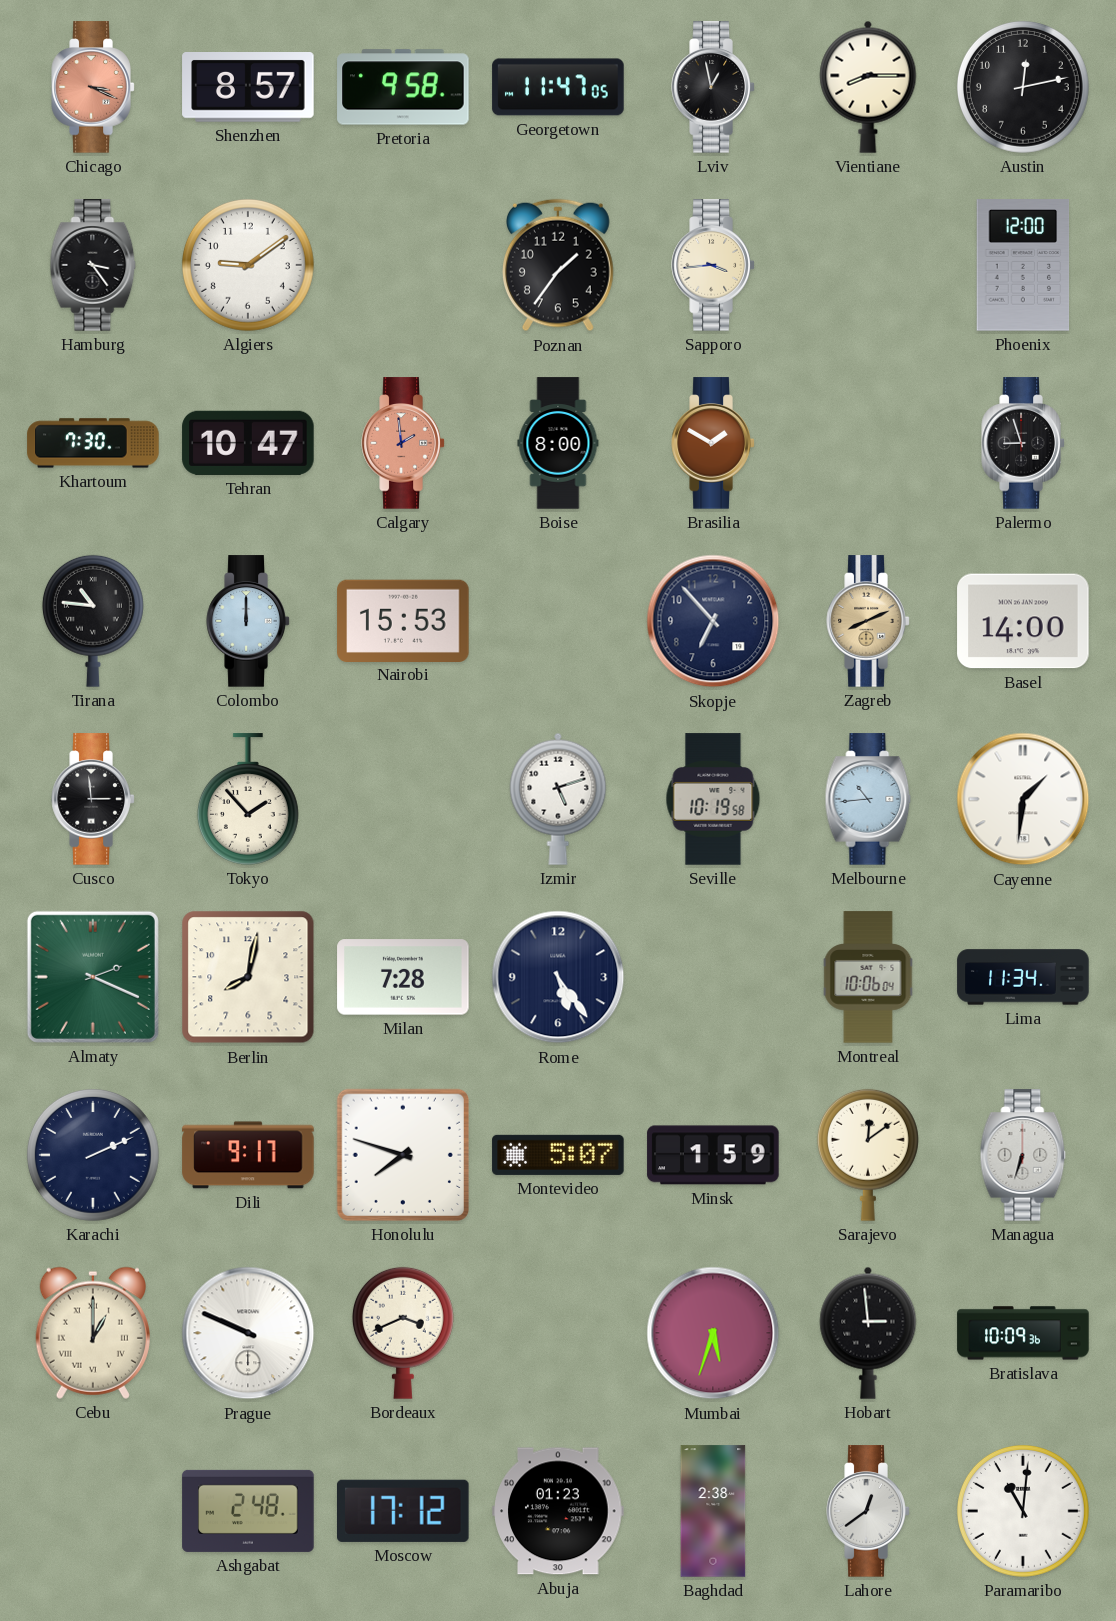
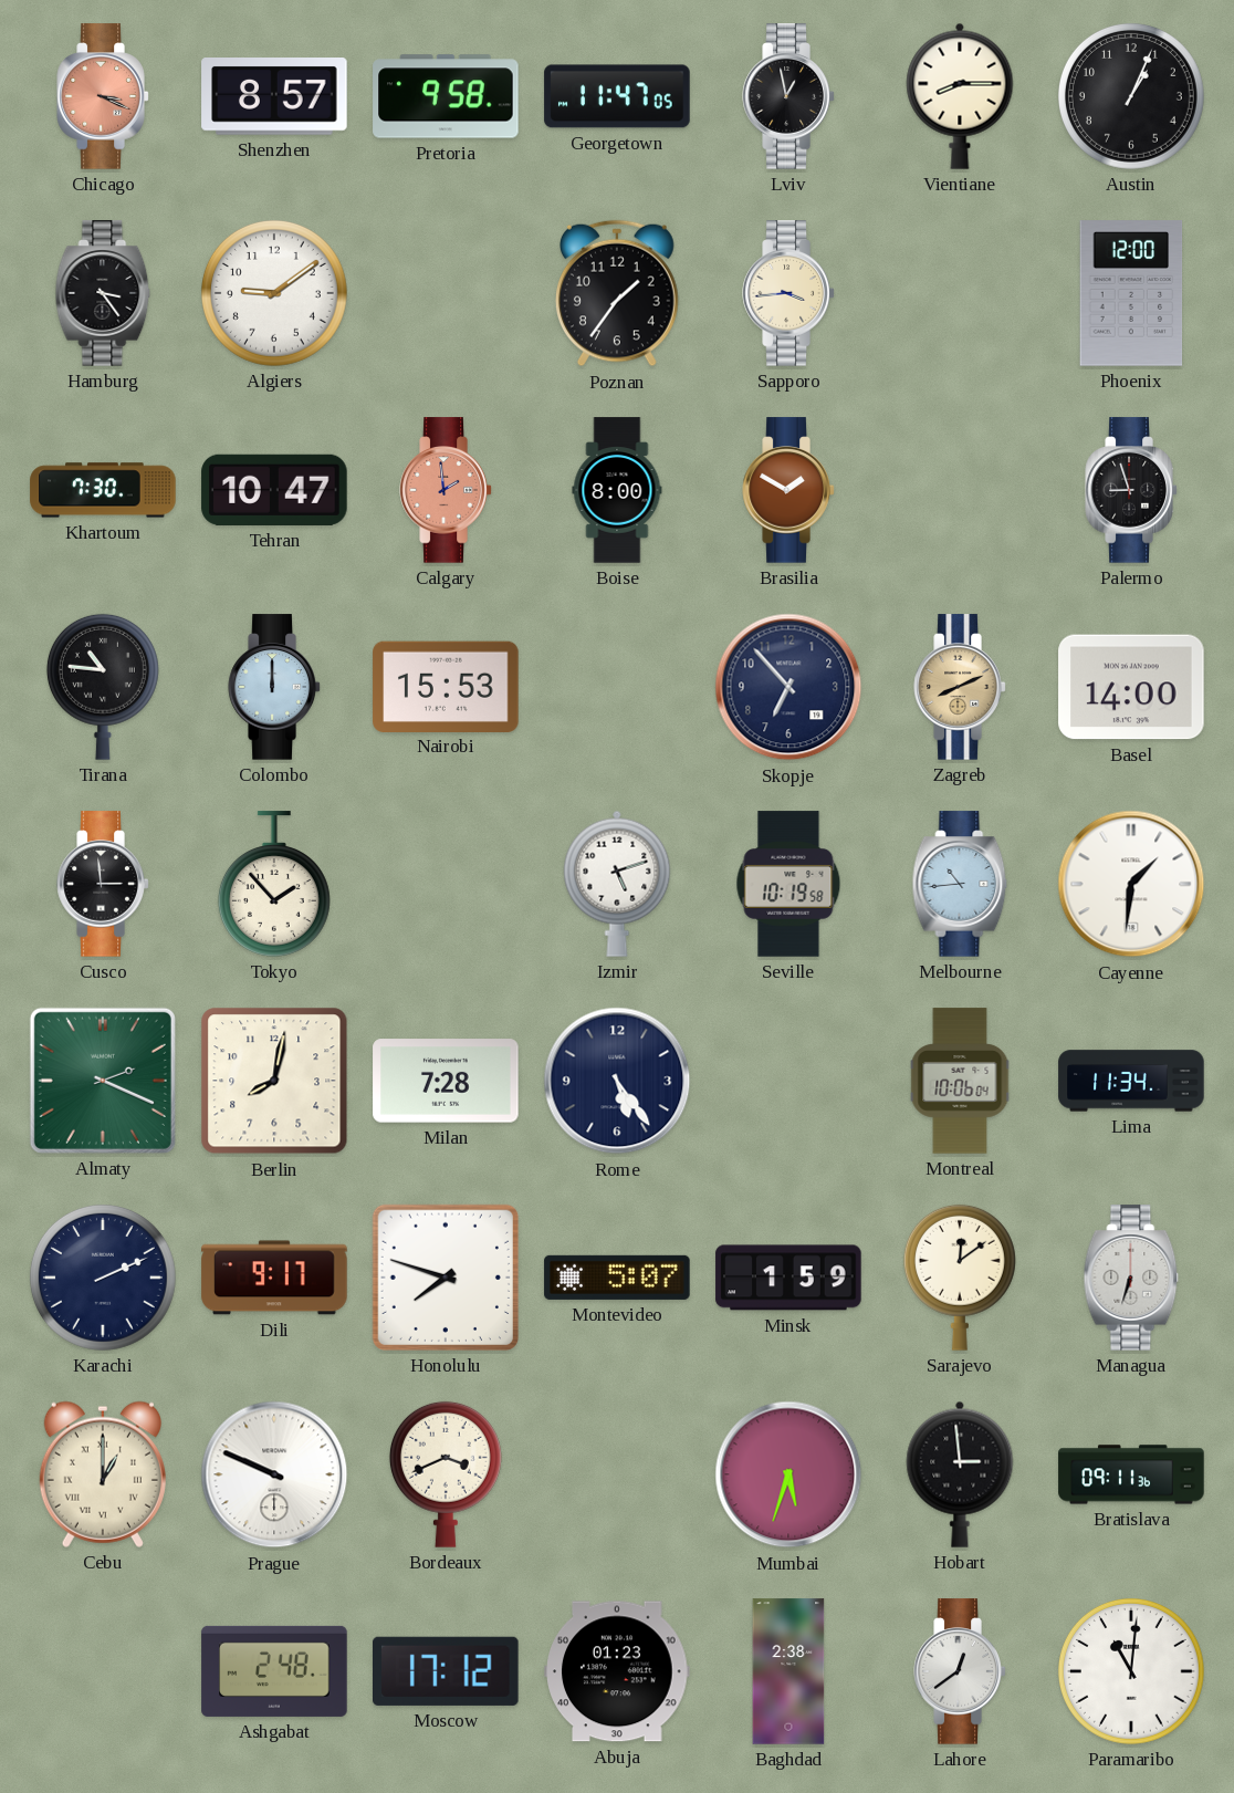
Austin: 12:13 -> 1:04 (1131, 96)
Bratislava: 10:09 -> 09:11 (1131, 1474)
